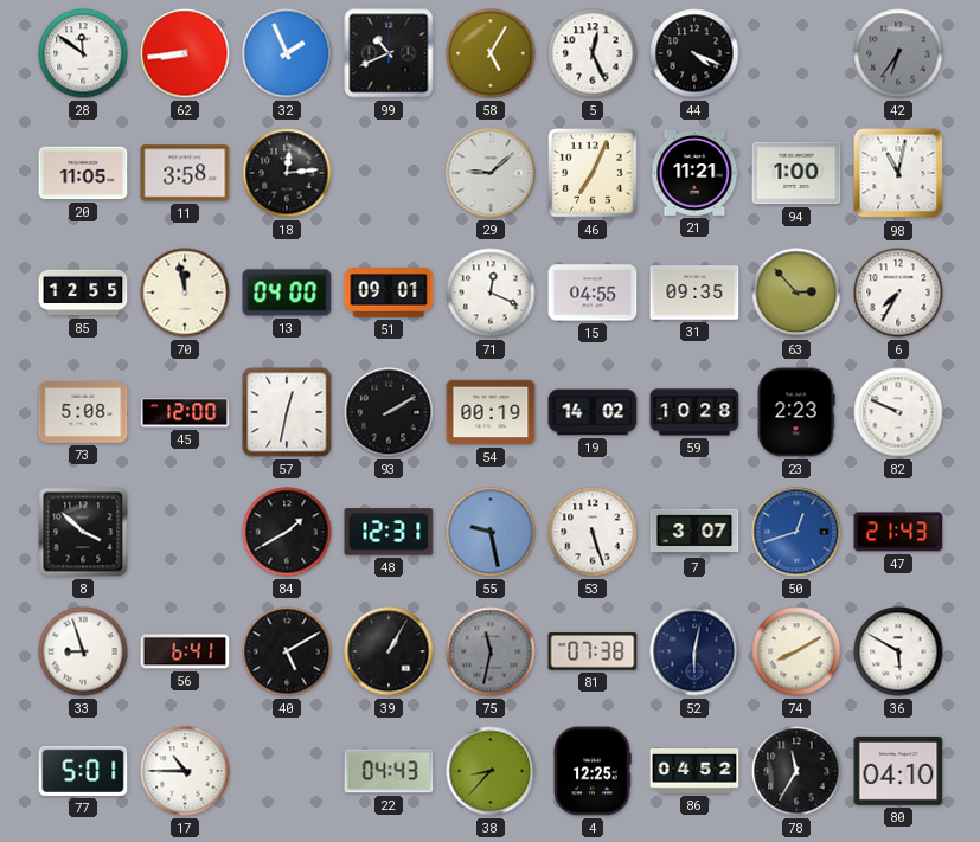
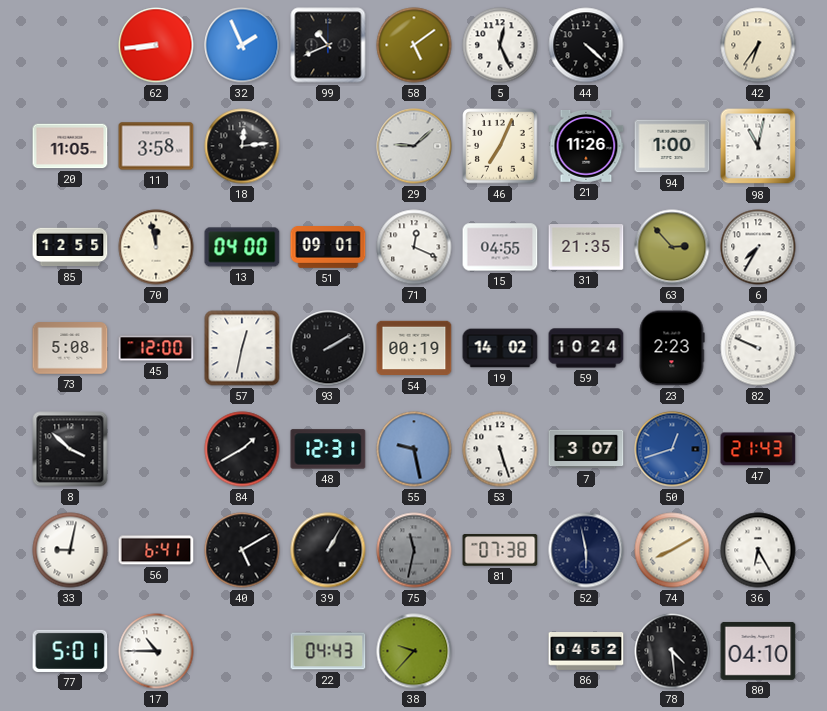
28: 11:51 -> none (83, 53)
58: 5:05 -> 5:09 (414, 45)
44: 4:19 -> 4:22 (586, 45)
42 dial: grey -> cream (758, 45)
21: 11:21 -> 11:26 (586, 146)
31: 09:35 -> 21:35 (586, 247)
59: 10:28 -> 10:24 (586, 348)
33: 8:57 -> 9:02 (70, 550)
52: 6:02 -> 5:58 (586, 550)
36: 5:50 -> 6:25 (758, 550)
38: 8:37 -> 9:37 (414, 651)
4: 12:25 -> none (593, 771)
78: 11:35 -> 4:29 (672, 651)
